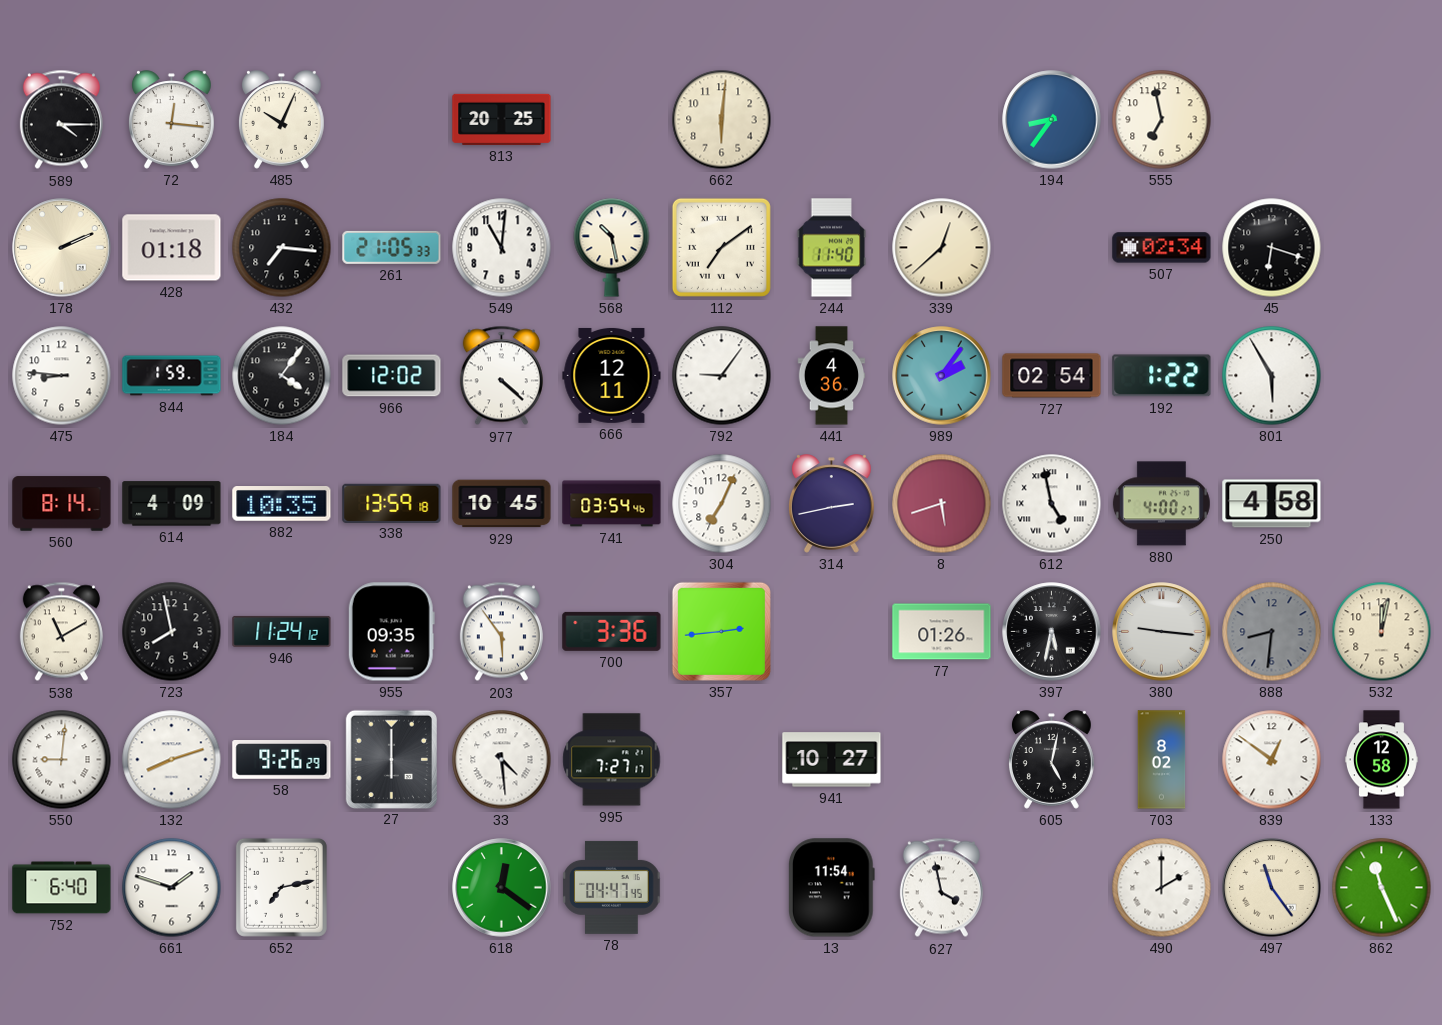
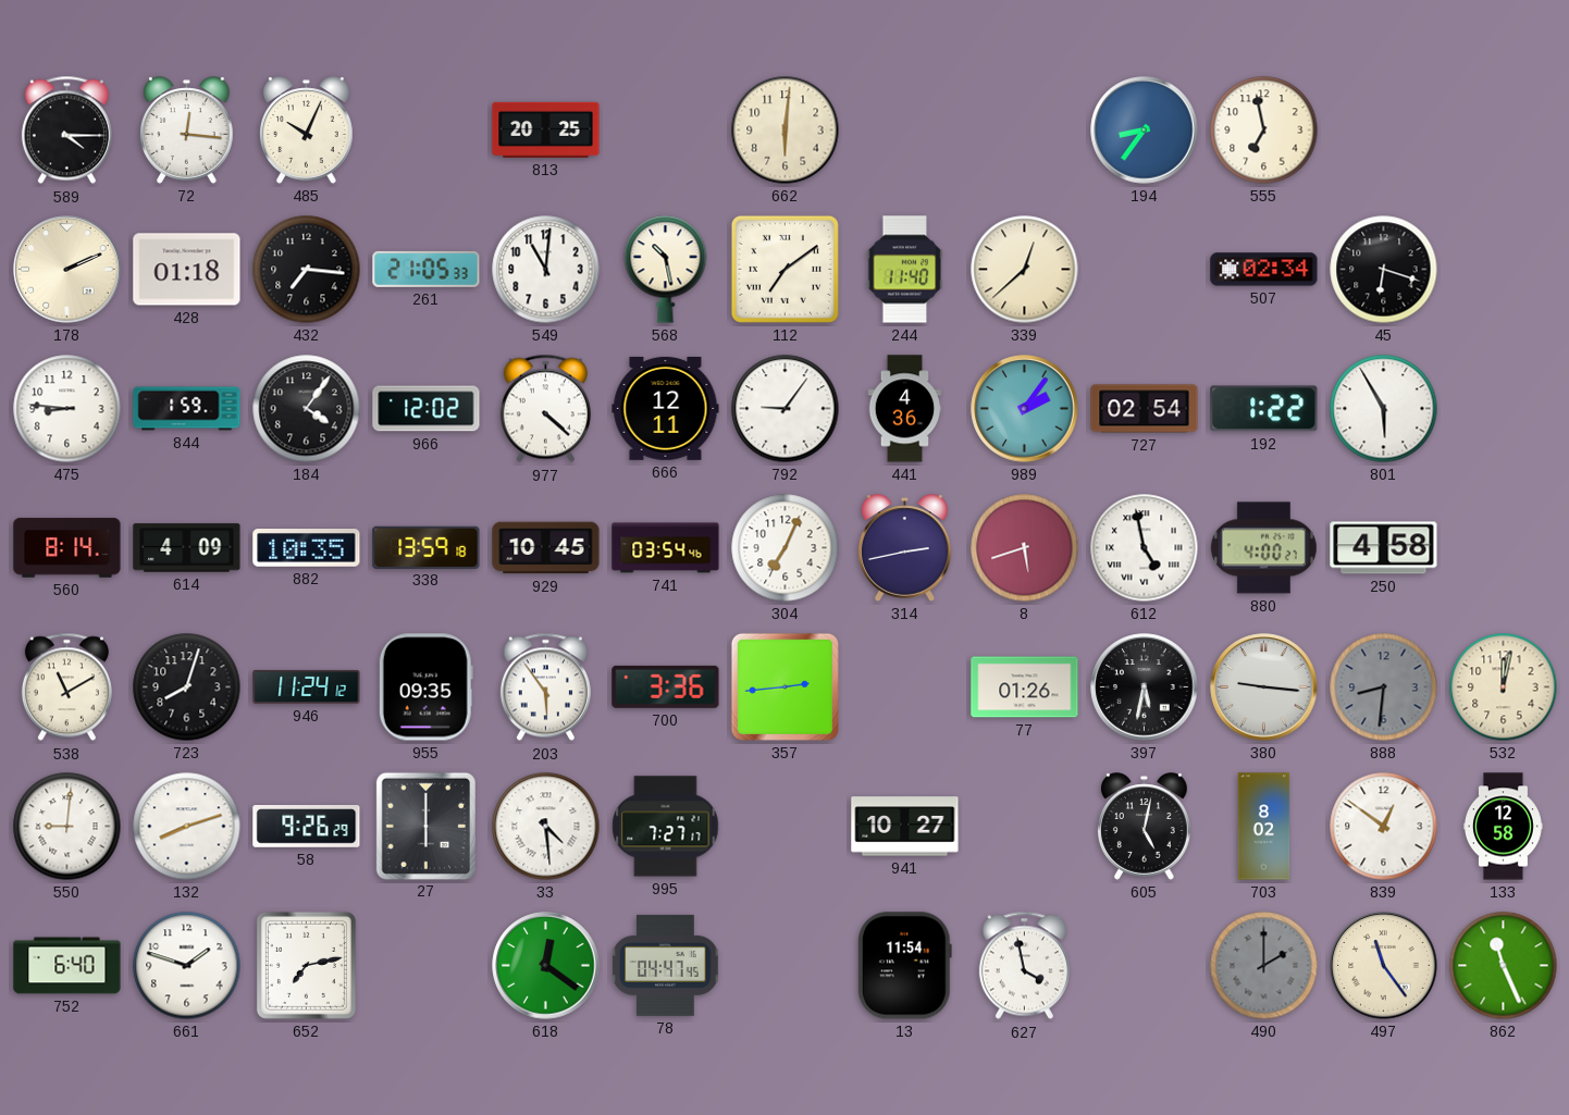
723: 7:58 -> 8:03 (187, 687)
490 dial: white -> grey (1264, 966)
